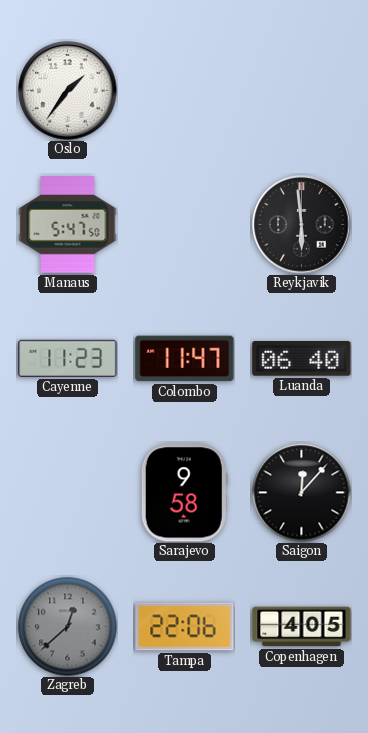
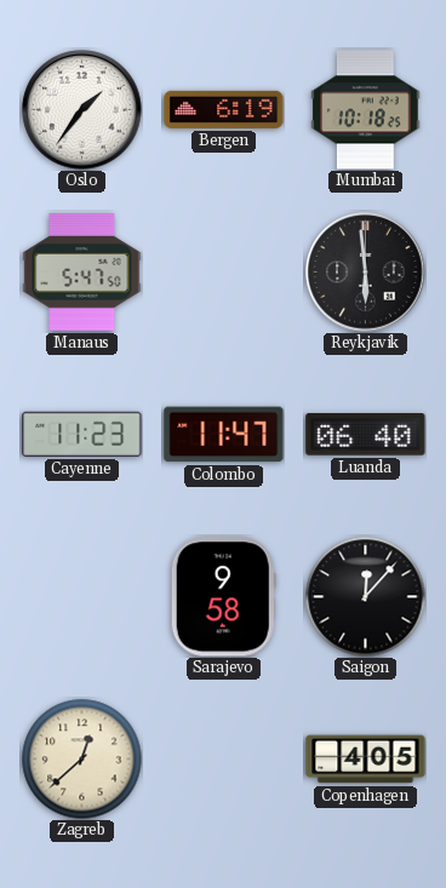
Bergen: none -> 6:19 (224, 109)
Mumbai: none -> 10:18 (366, 110)
Zagreb dial: grey -> cream (82, 760)
Tampa: 22:06 -> none (185, 627)
